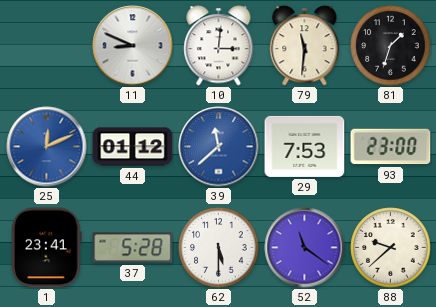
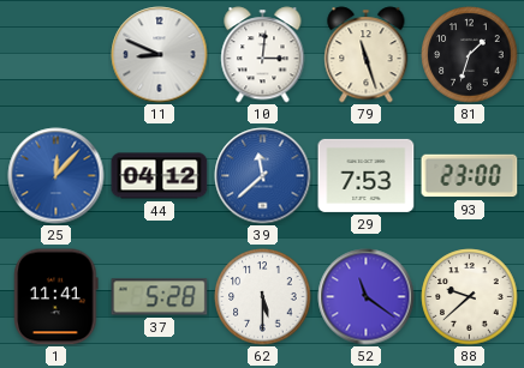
79: 11:31 -> 11:27 (367, 55)
25: 12:11 -> 12:07 (56, 176)
44: 01:12 -> 04:12 (160, 176)
1: 23:41 -> 11:41 (56, 297)
